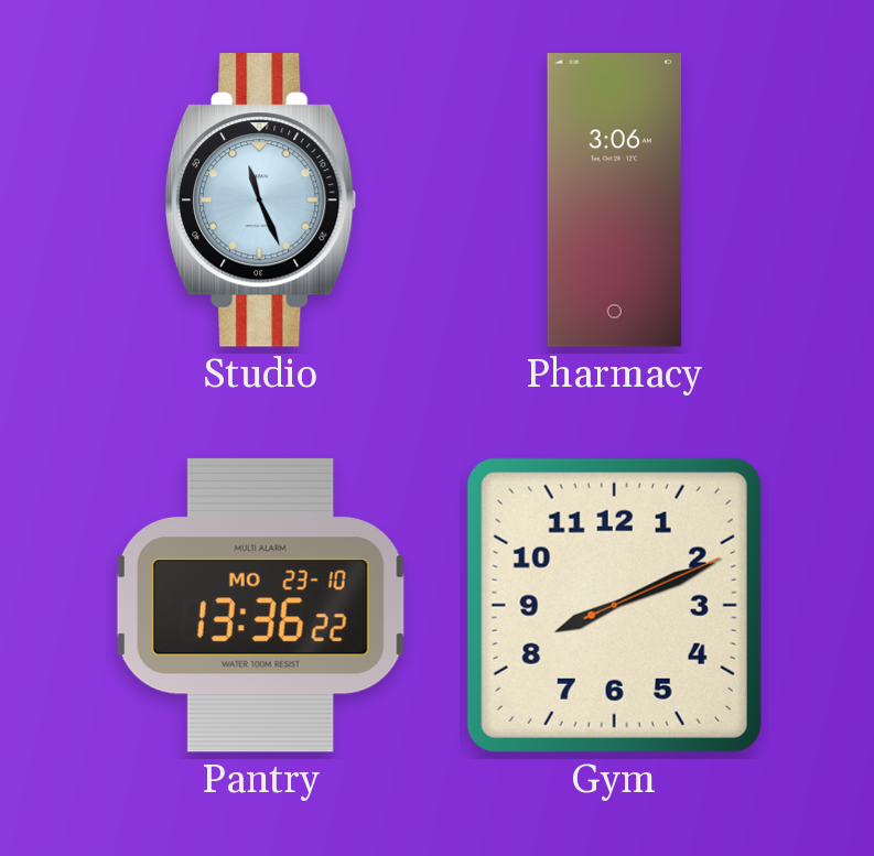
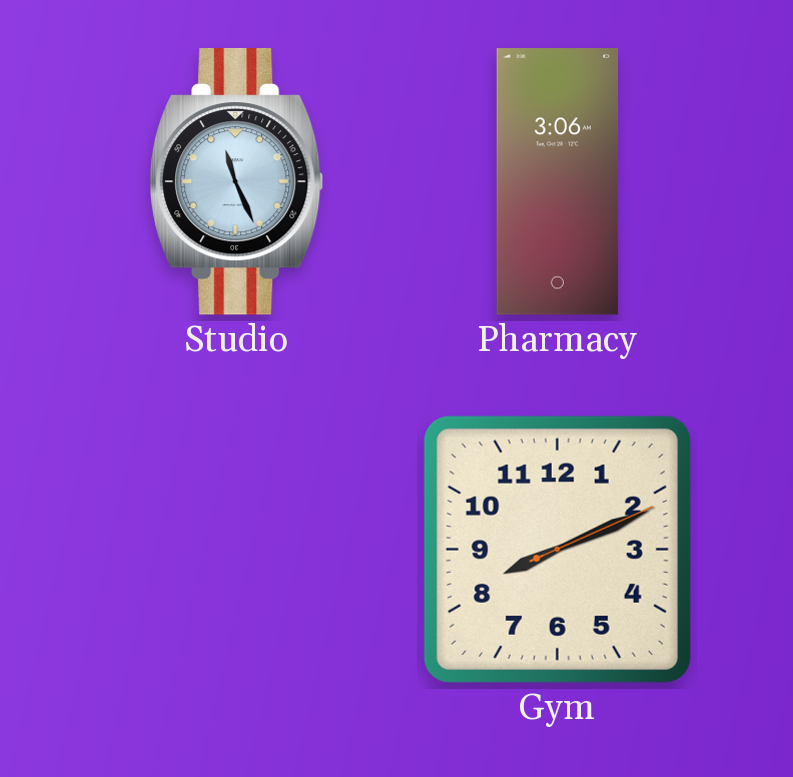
Pantry: 13:36 -> none (260, 605)
